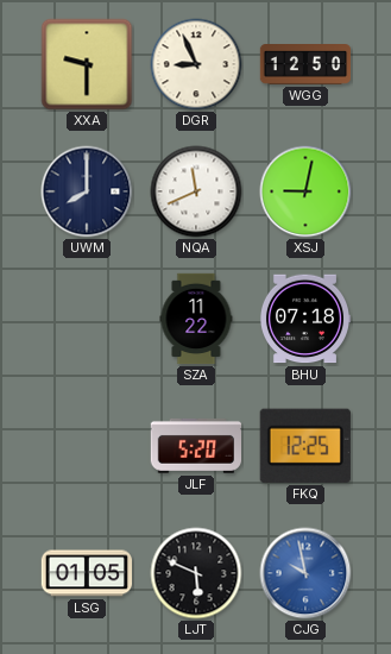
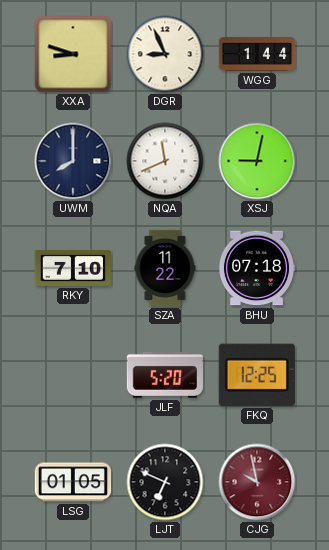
XXA: 9:30 -> 8:48 (73, 54)
WGG: 12:50 -> 1:44 (257, 55)
RKY: none -> 7:10 (72, 268)
LJT: 5:49 -> 6:49 (165, 482)
CJG dial: blue -> burgundy (257, 482)
